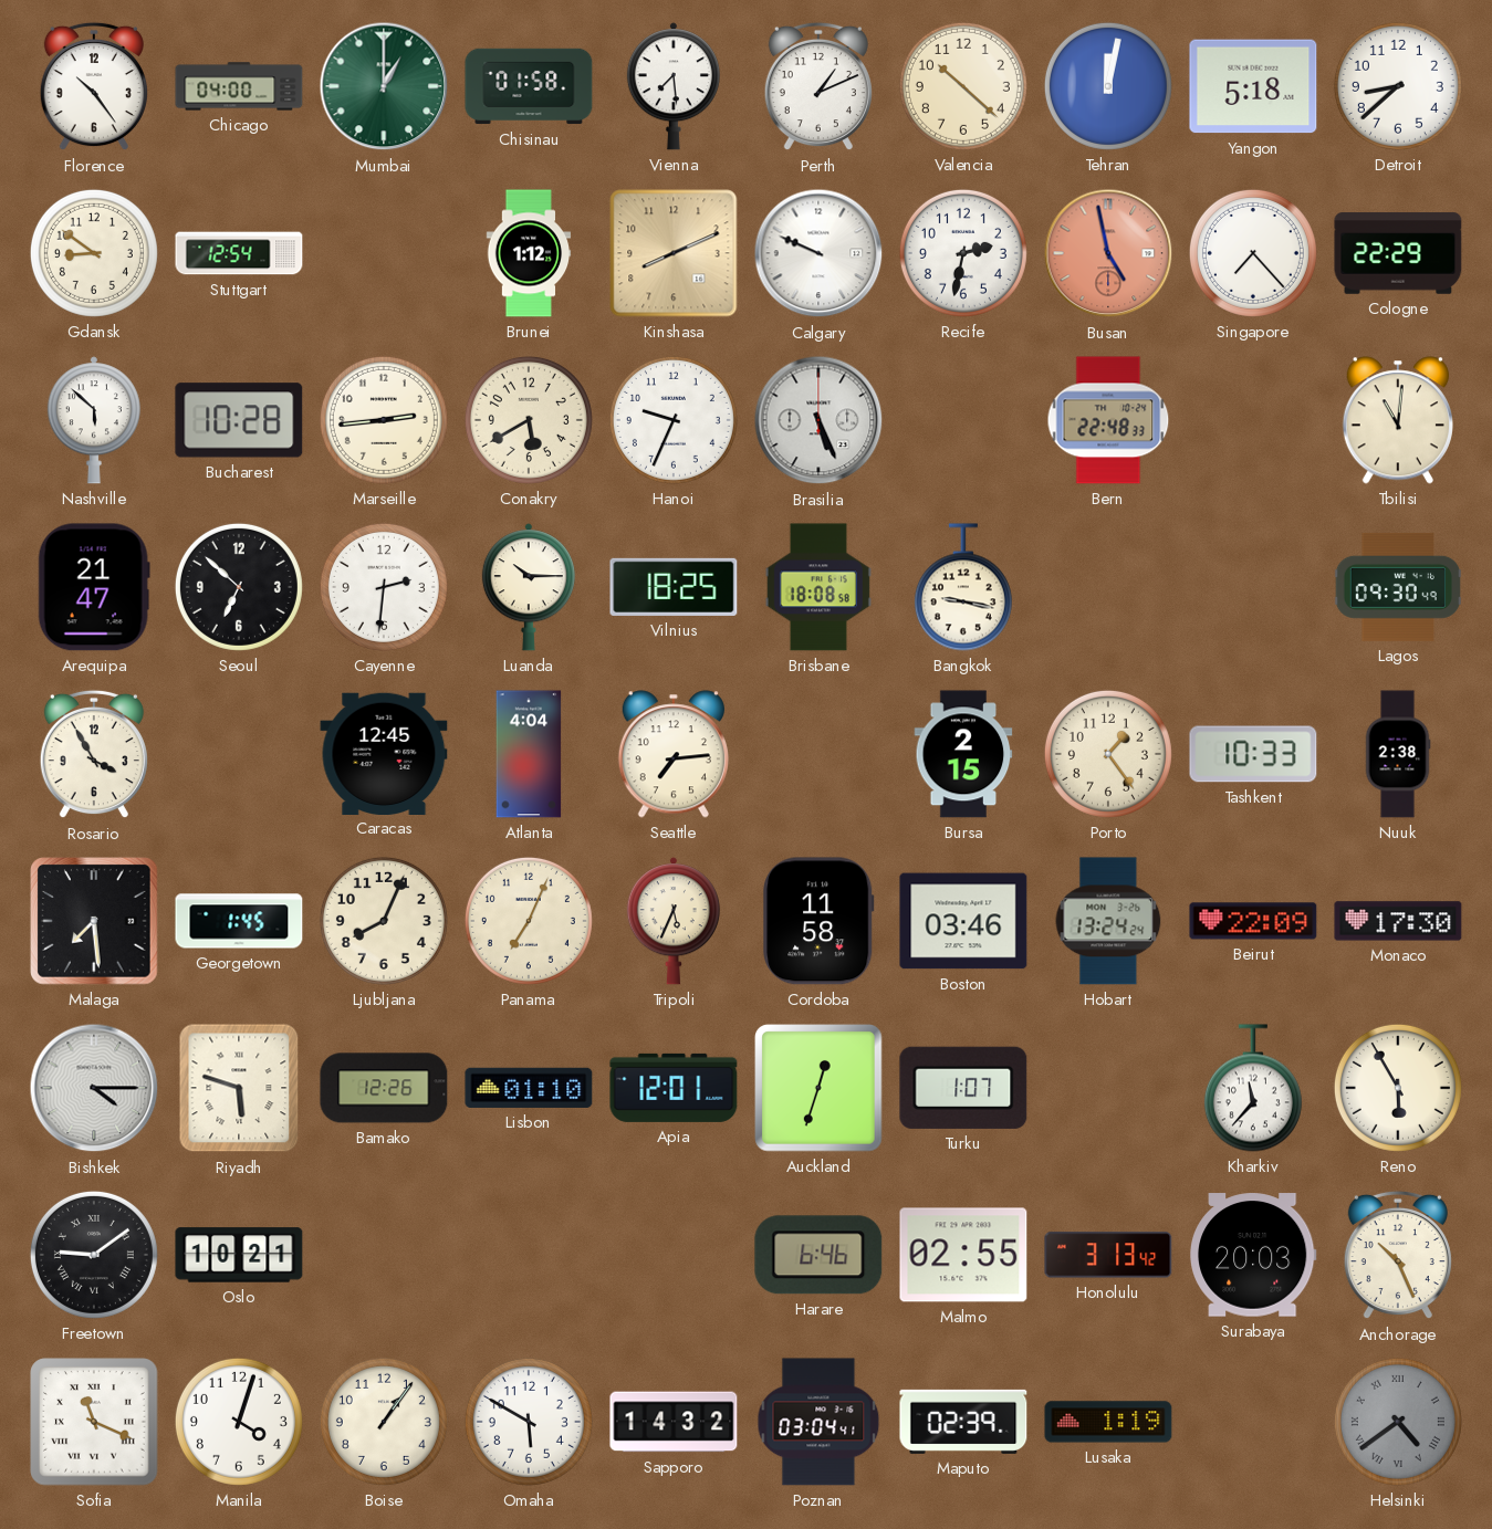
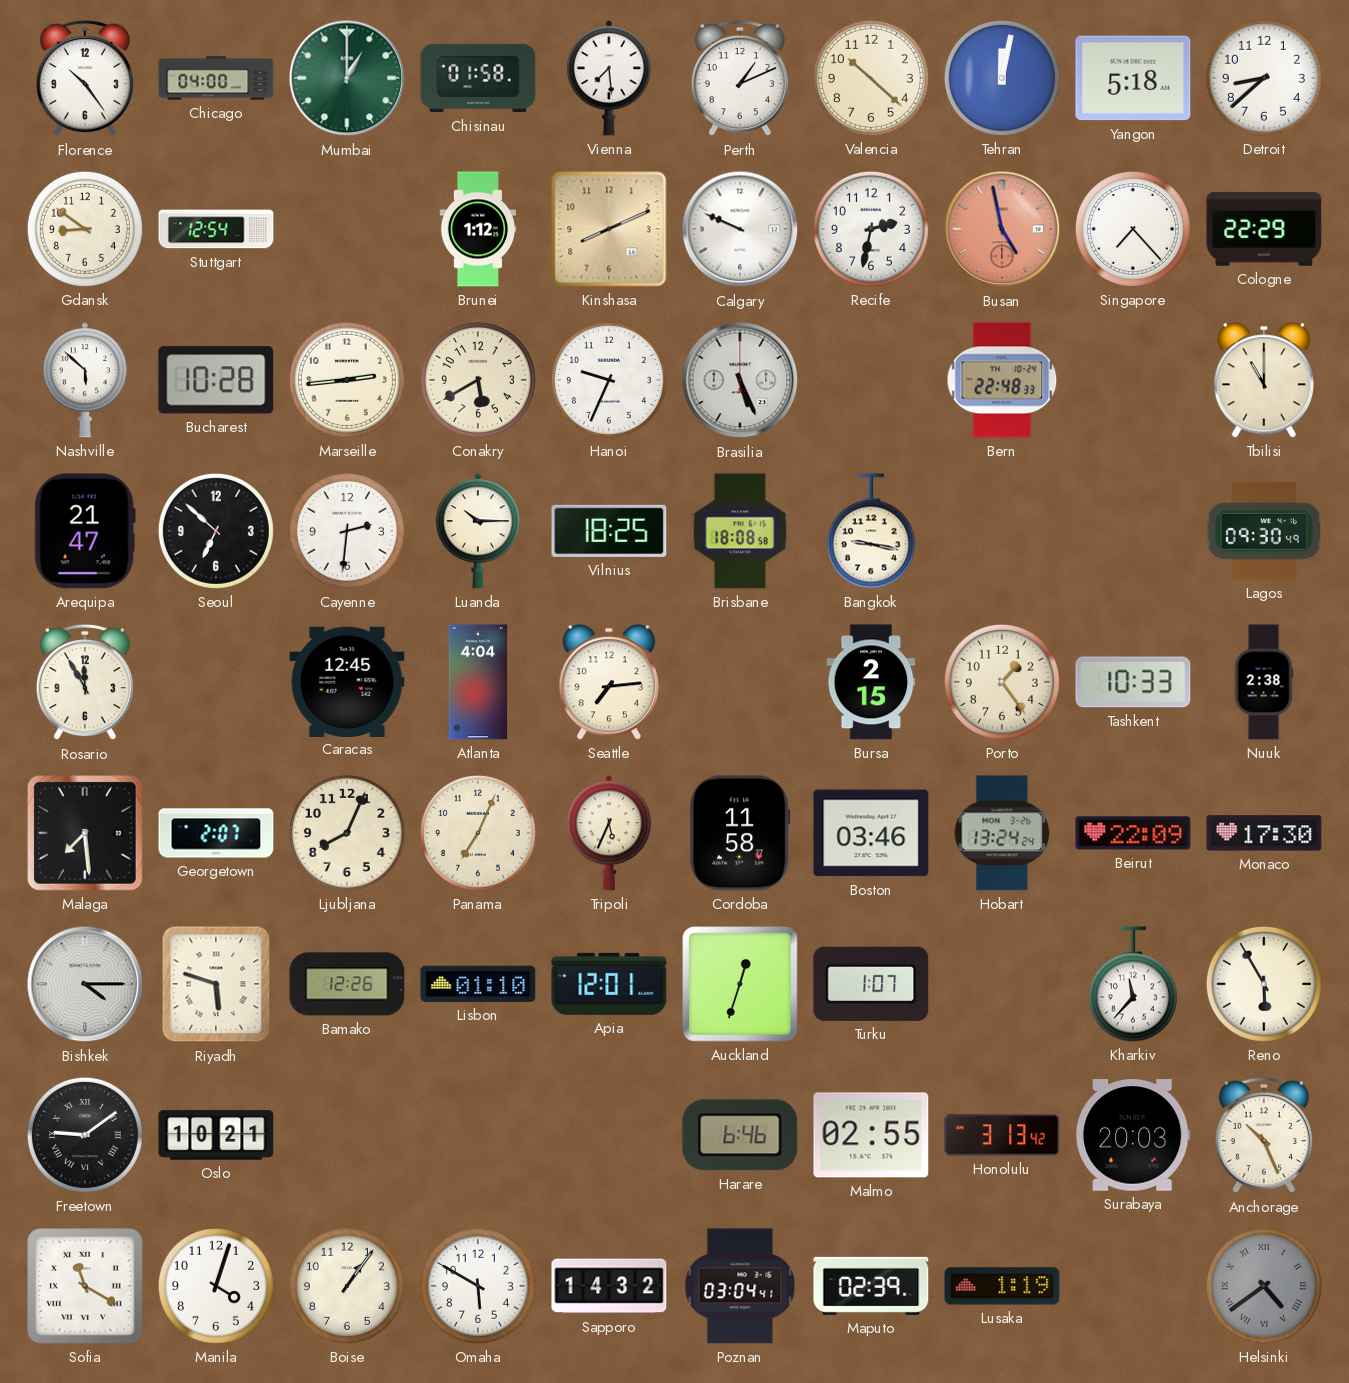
Tbilisi: 11:01 -> 11:00 (1264, 380)
Rosario: 3:55 -> 11:55 (85, 682)
Georgetown: 1:45 -> 2:07 (216, 833)
Sofia: 11:19 -> 11:20 (85, 1286)
